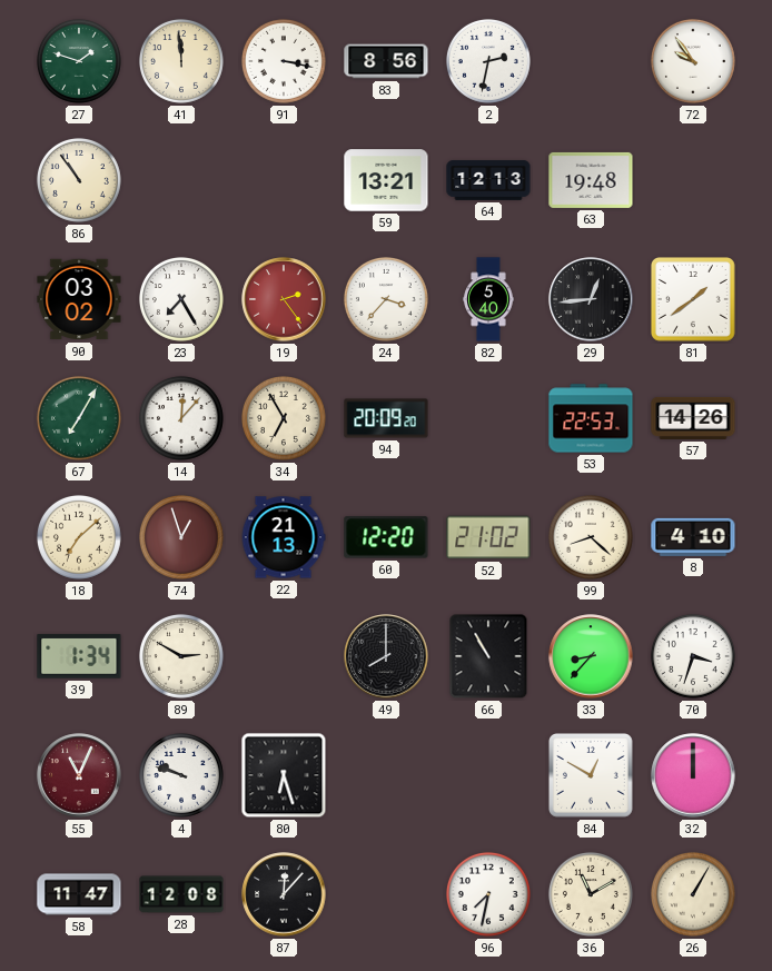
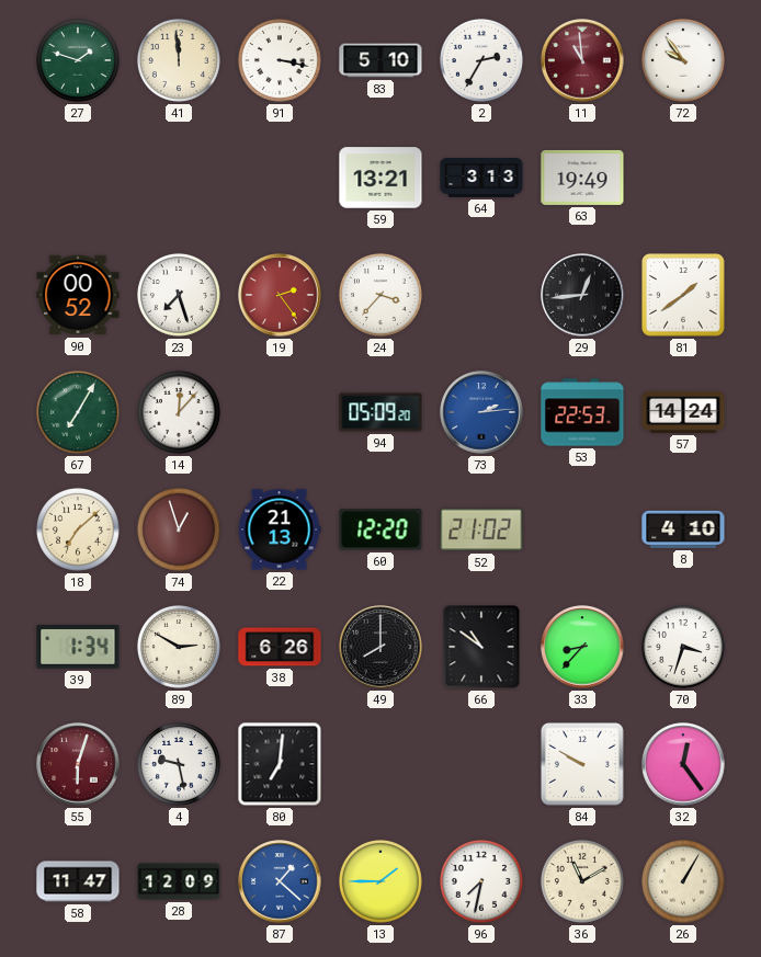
83: 8:56 -> 5:10 (380, 60)
2: 2:32 -> 2:35 (481, 60)
11: none -> 10:59 (582, 60)
86: 10:54 -> none (79, 180)
64: 12:13 -> 3:13 (481, 179)
63: 19:48 -> 19:49 (582, 178)
90: 03:02 -> 00:52 (78, 295)
23: 7:25 -> 7:27 (179, 295)
82: 5:40 -> none (488, 299)
34: 6:55 -> none (284, 418)
94: 20:09 -> 05:09 (380, 412)
73: none -> 2:14 (481, 412)
57: 14:26 -> 14:24 (683, 412)
99: 8:22 -> none (591, 537)
38: none -> 6:26 (280, 647)
66: 10:55 -> 10:51 (481, 647)
55: 11:04 -> 6:03 (78, 764)
4: 9:48 -> 9:28 (179, 764)
80: 6:27 -> 7:01 (280, 764)
84: 12:50 -> 9:50 (583, 765)
32: 12:00 -> 12:24 (683, 764)
28: 12:08 -> 12:09 (179, 881)
87: 12:07 -> 1:22 (280, 881)
87 dial: black -> blue (280, 881)
13: none -> 1:45 (380, 881)
